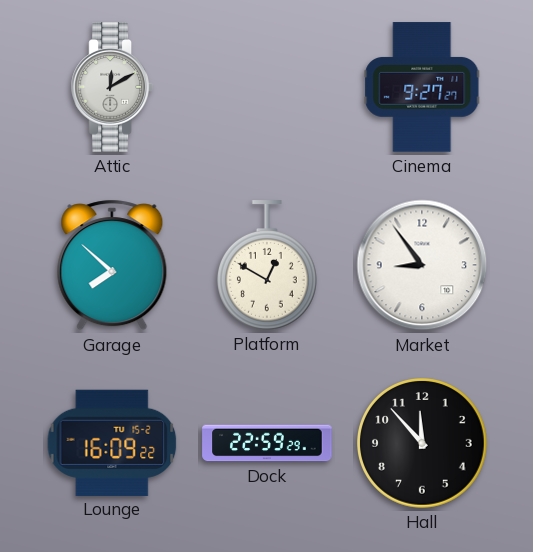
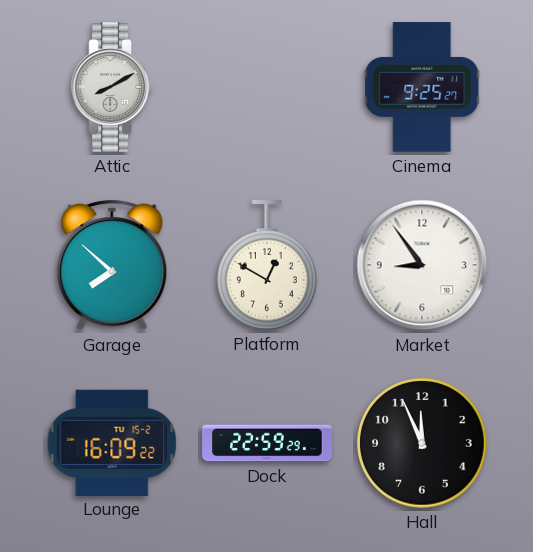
Attic: 12:10 -> 8:10 (112, 87)
Cinema: 9:27 -> 9:25 (422, 87)
Hall: 11:53 -> 11:56 (423, 444)
